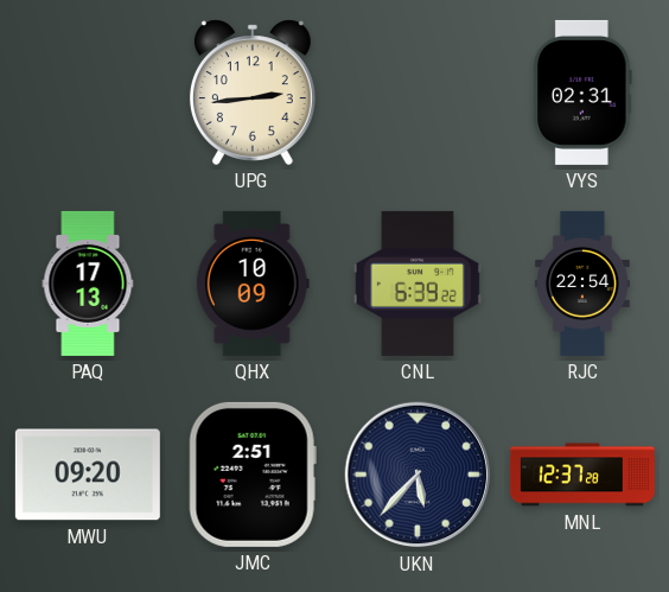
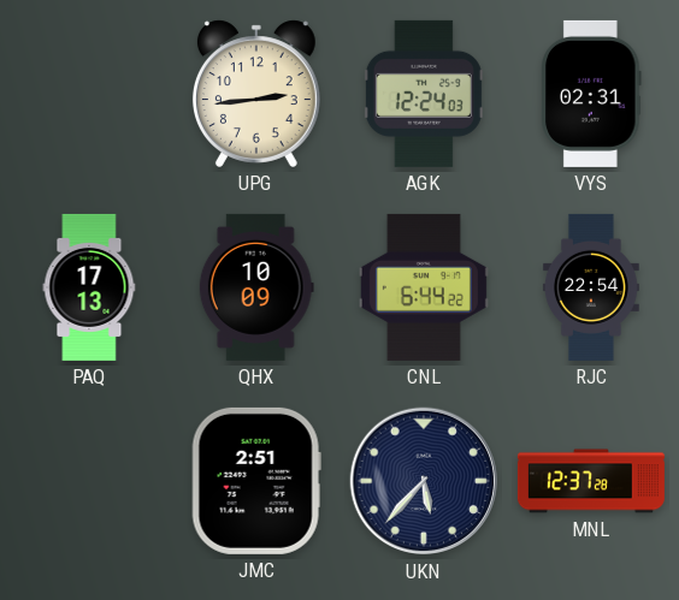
AGK: none -> 12:24 (424, 94)
CNL: 6:39 -> 6:44 (424, 287)
MWU: 09:20 -> none (88, 475)
